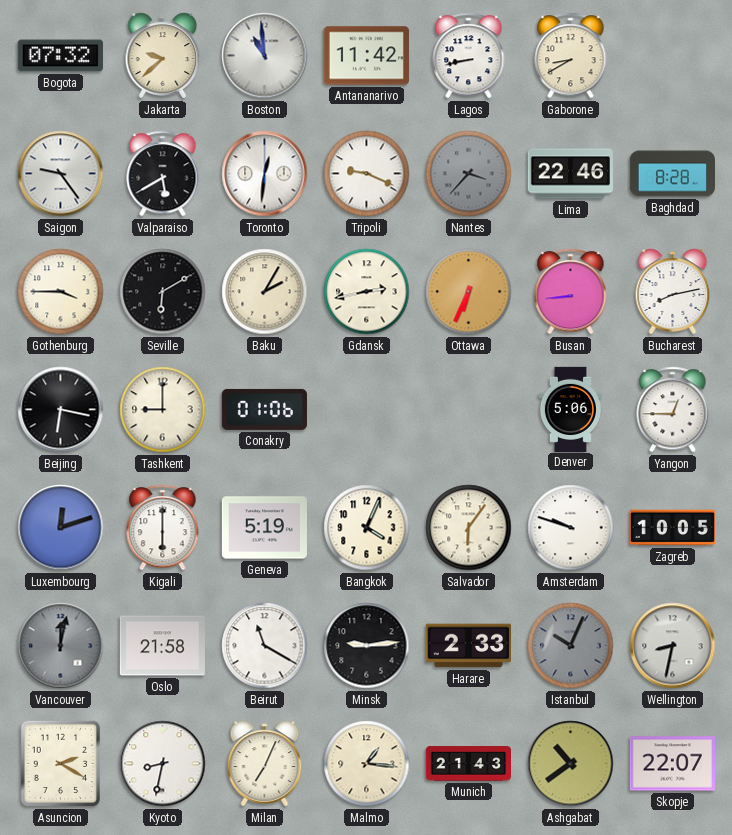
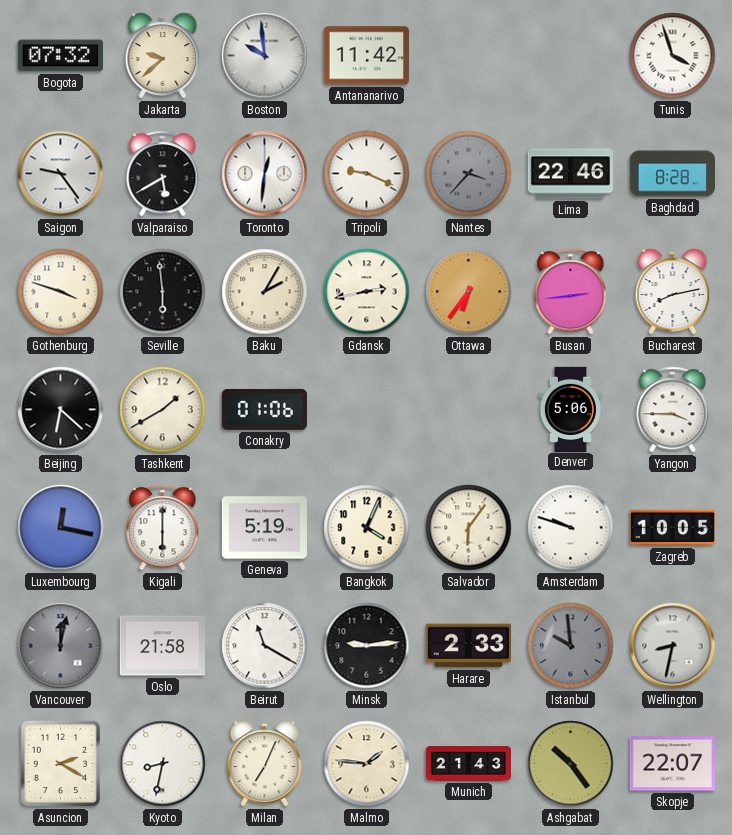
Boston: 10:59 -> 9:59 (265, 56)
Lagos: 8:43 -> none (469, 56)
Gaborone: 8:40 -> none (571, 56)
Tunis: none -> 3:57 (673, 56)
Gothenburg: 3:45 -> 3:48 (61, 292)
Seville: 6:10 -> 5:59 (163, 292)
Ottawa: 6:34 -> 6:36 (469, 292)
Busan: 8:44 -> 2:44 (571, 292)
Beijing: 6:17 -> 6:22 (61, 410)
Tashkent: 9:00 -> 1:40 (163, 410)
Yangon: 12:45 -> 3:45 (673, 410)
Luxembourg: 12:12 -> 12:17 (61, 528)
Istanbul: 10:04 -> 9:59 (571, 646)
Malmo: 1:16 -> 1:46 (367, 764)
Ashgabat: 10:39 -> 10:24 (571, 764)
